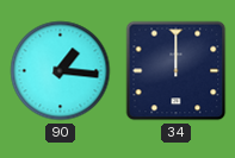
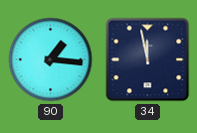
34: 12:00 -> 11:58 (148, 60)
